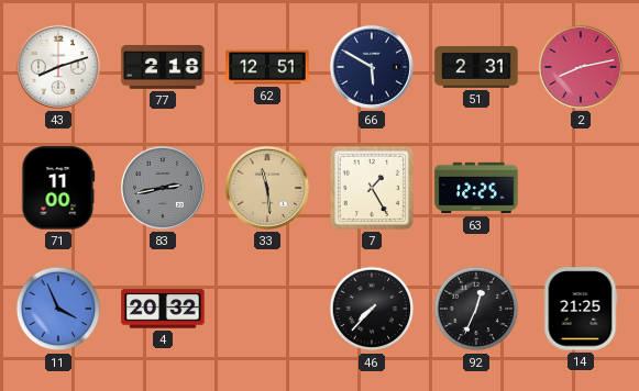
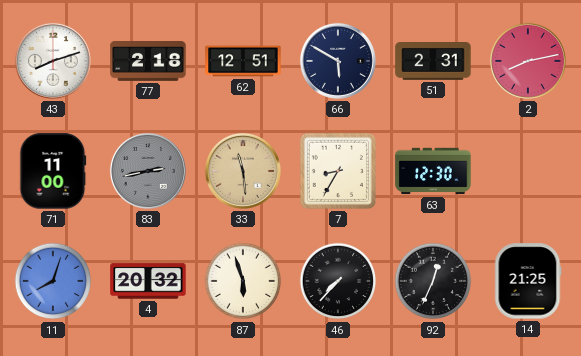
7: 1:25 -> 8:35 (338, 171)
63: 12:25 -> 12:30 (433, 171)
11: 3:56 -> 8:03 (53, 281)
87: none -> 5:57 (243, 281)
